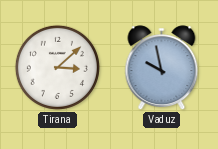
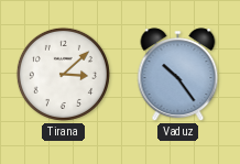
Vaduz: 9:58 -> 10:24 (178, 75)
